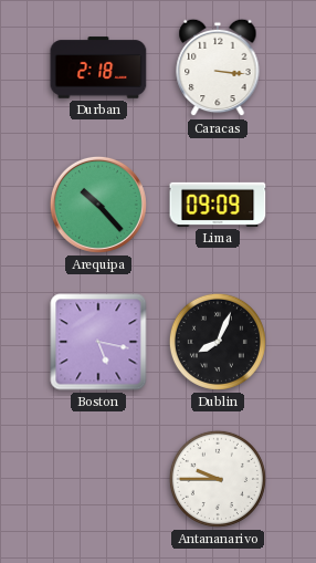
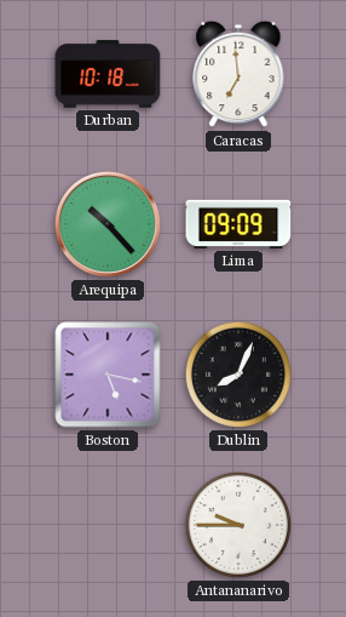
Durban: 2:18 -> 10:18 (108, 74)
Caracas: 3:16 -> 6:59 (238, 74)
